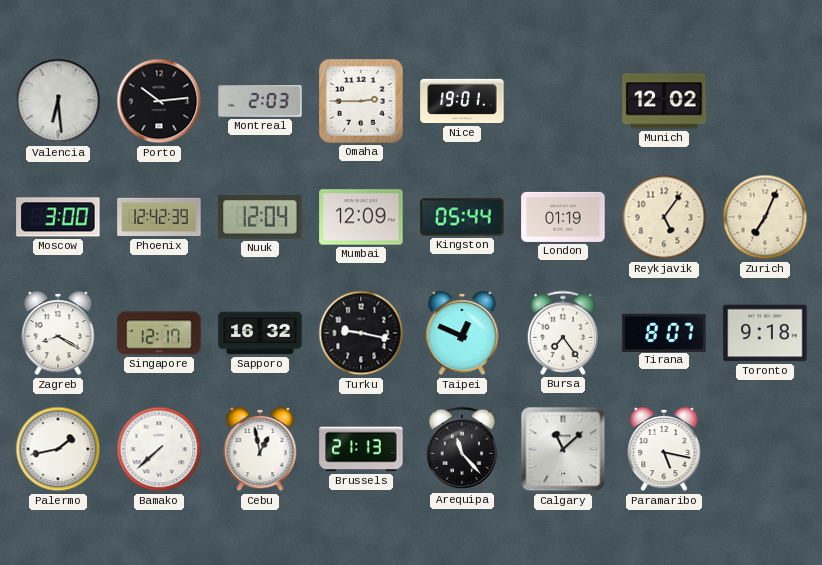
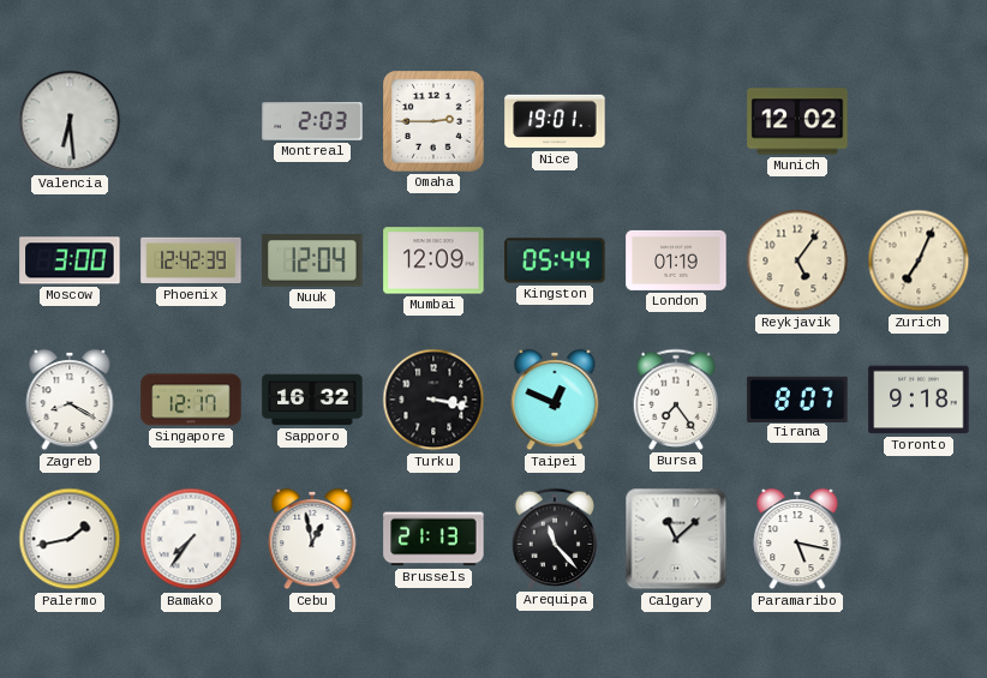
Porto: 10:14 -> none (159, 101)
Turku: 9:17 -> 3:17 (433, 400)
Bamako: 7:38 -> 7:36 (191, 539)
